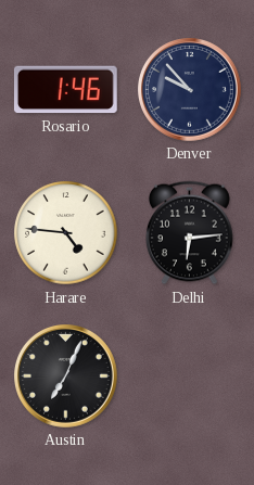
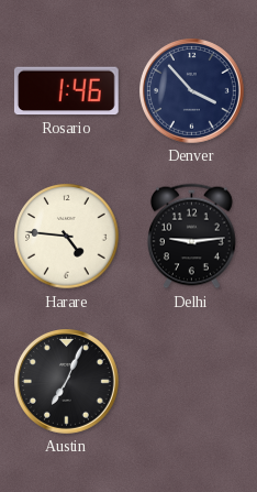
Denver: 9:53 -> 3:53 (192, 91)
Delhi: 6:14 -> 9:14 (192, 237)
